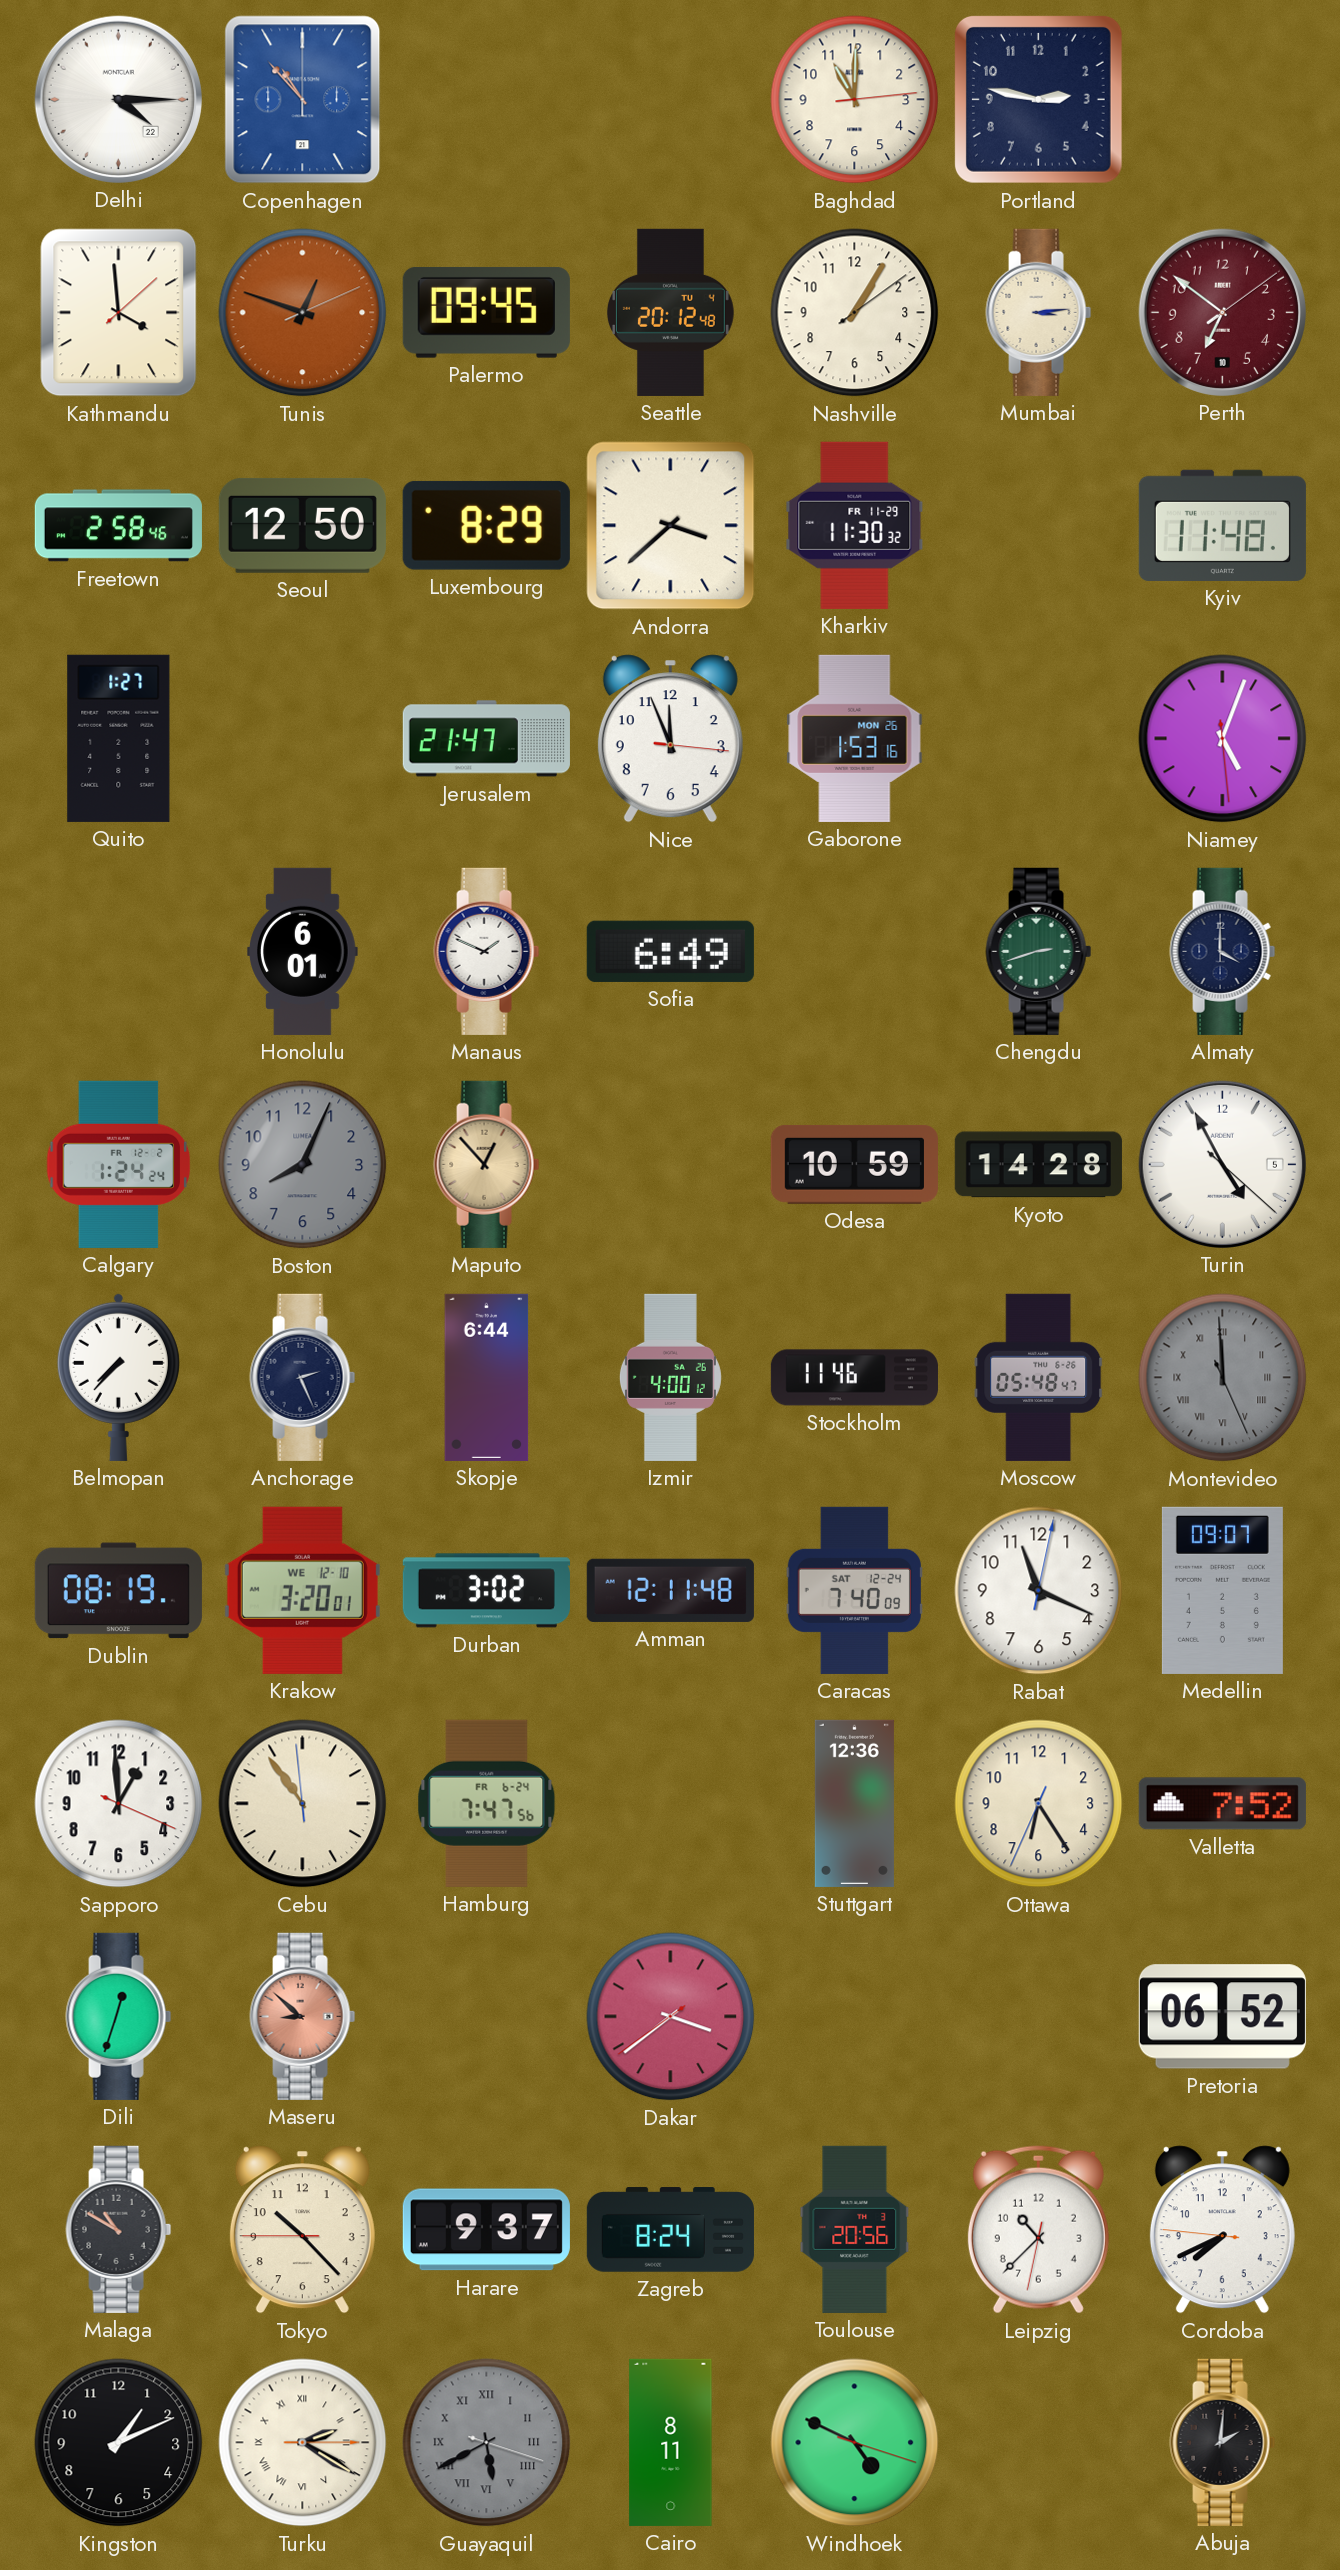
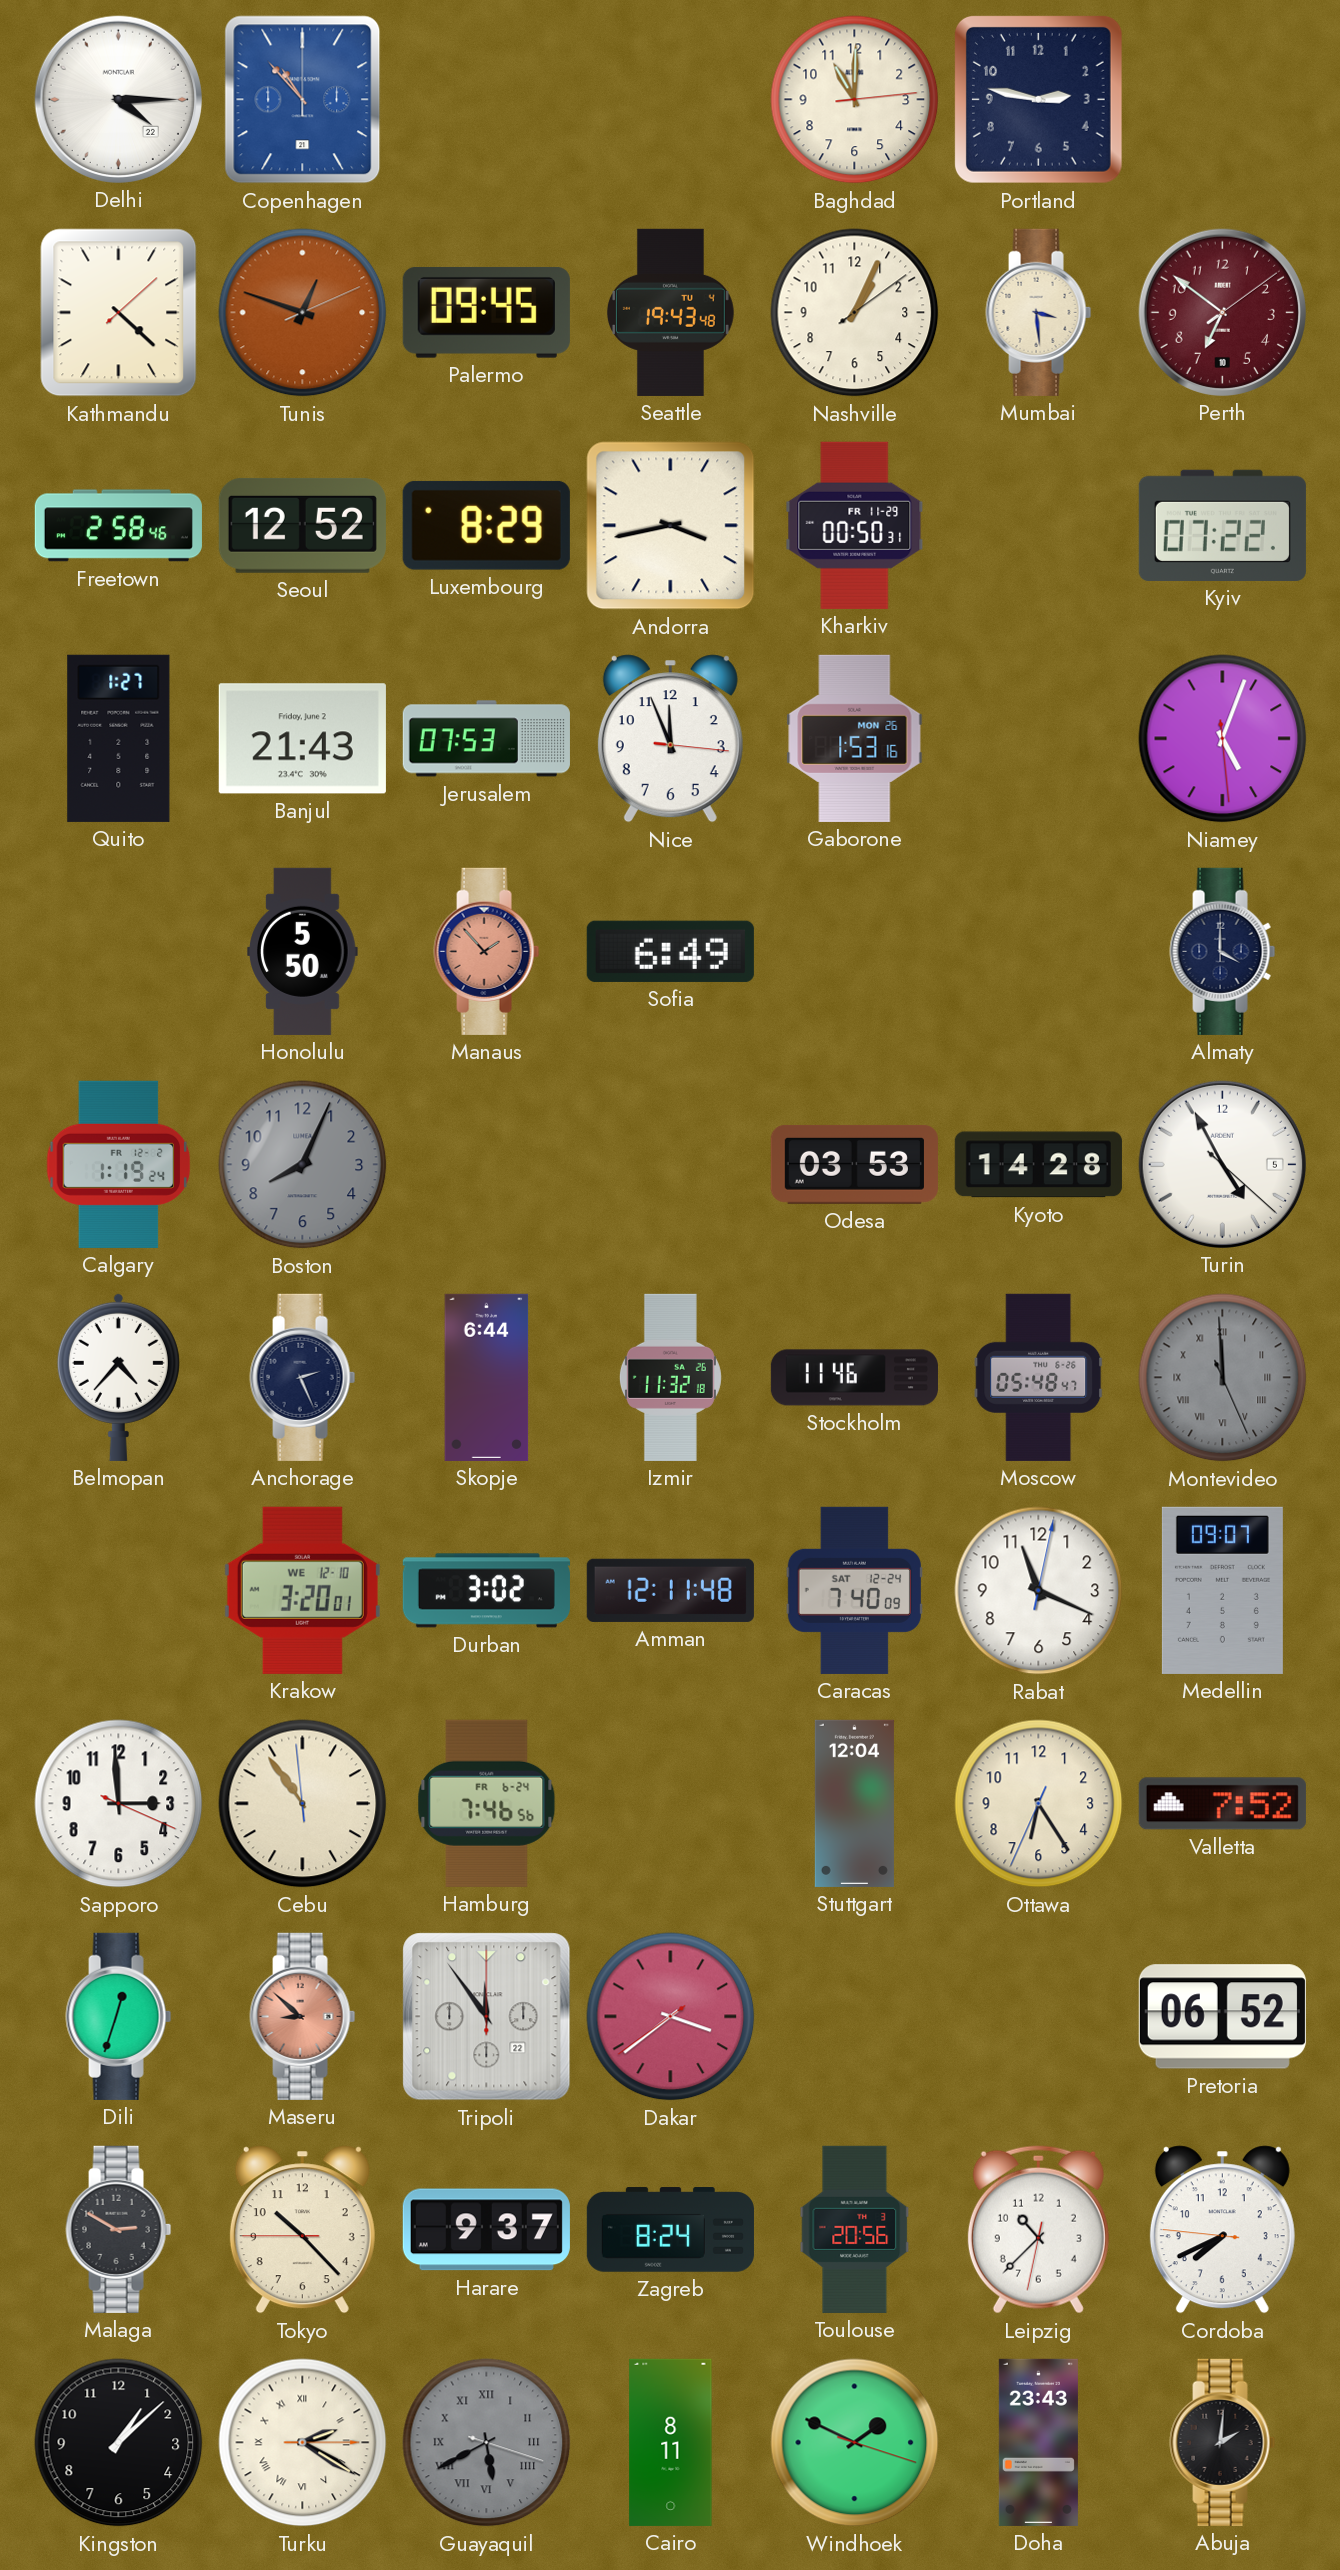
Kathmandu: 3:59 -> 4:22 (119, 313)
Seattle: 20:12 -> 19:43 (670, 312)
Nashville: 1:05 -> 1:04 (855, 313)
Mumbai: 3:14 -> 3:29 (1039, 312)
Seoul: 12:50 -> 12:52 (302, 525)
Andorra: 3:38 -> 3:43 (671, 526)
Kharkiv: 11:30 -> 00:50 (855, 525)
Kyiv: 11:48 -> 07:22 (1222, 525)
Banjul: none -> 21:43 (302, 739)
Jerusalem: 21:47 -> 07:53 (486, 739)
Honolulu: 6:01 -> 5:50 (303, 951)
Manaus: 1:49 -> 1:53 (487, 951)
Manaus dial: white -> salmon (487, 951)
Chengdu: 2:42 -> none (1039, 951)
Calgary: 1:24 -> 1:19 (119, 1164)
Maputo: 12:53 -> none (487, 1164)
Odesa: 10:59 -> 03:53 (854, 1164)
Belmopan: 7:37 -> 4:37 (118, 1377)
Izmir: 4:00 -> 11:32 (670, 1377)
Dublin: 08:19 -> none (118, 1591)
Sapporo: 12:59 -> 2:59 (119, 1804)
Hamburg: 7:47 -> 7:46 (487, 1803)
Stuttgart: 12:36 -> 12:04 (854, 1803)
Tripoli: none -> 11:54 (487, 2017)
Malaga: 10:50 -> 2:50 (119, 2229)
Kingston: 1:11 -> 1:08 (119, 2443)
Windhoek: 4:49 -> 1:49 (855, 2443)
Doha: none -> 23:43 (1038, 2442)
